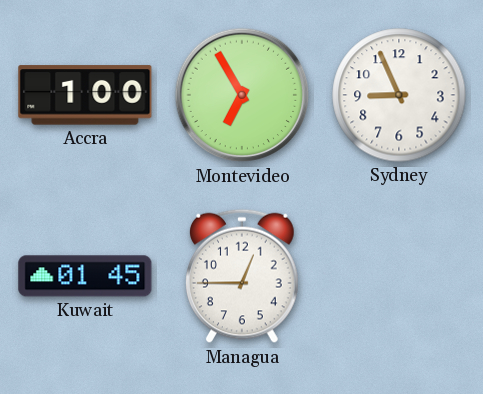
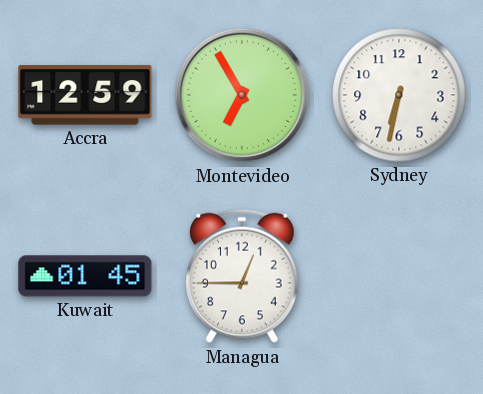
Accra: 1:00 -> 12:59 (85, 95)
Sydney: 8:56 -> 6:32 (399, 95)
